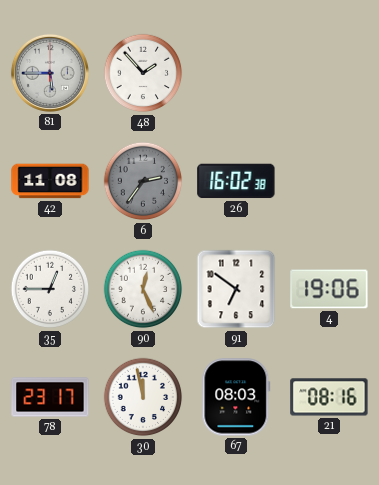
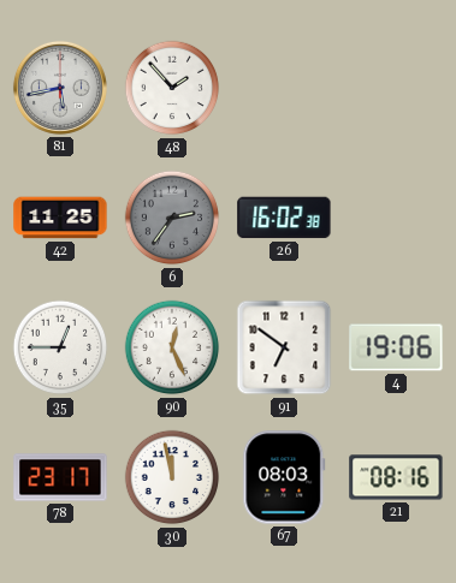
81: 5:45 -> 5:43 (60, 88)
42: 11:08 -> 11:25 (60, 218)
